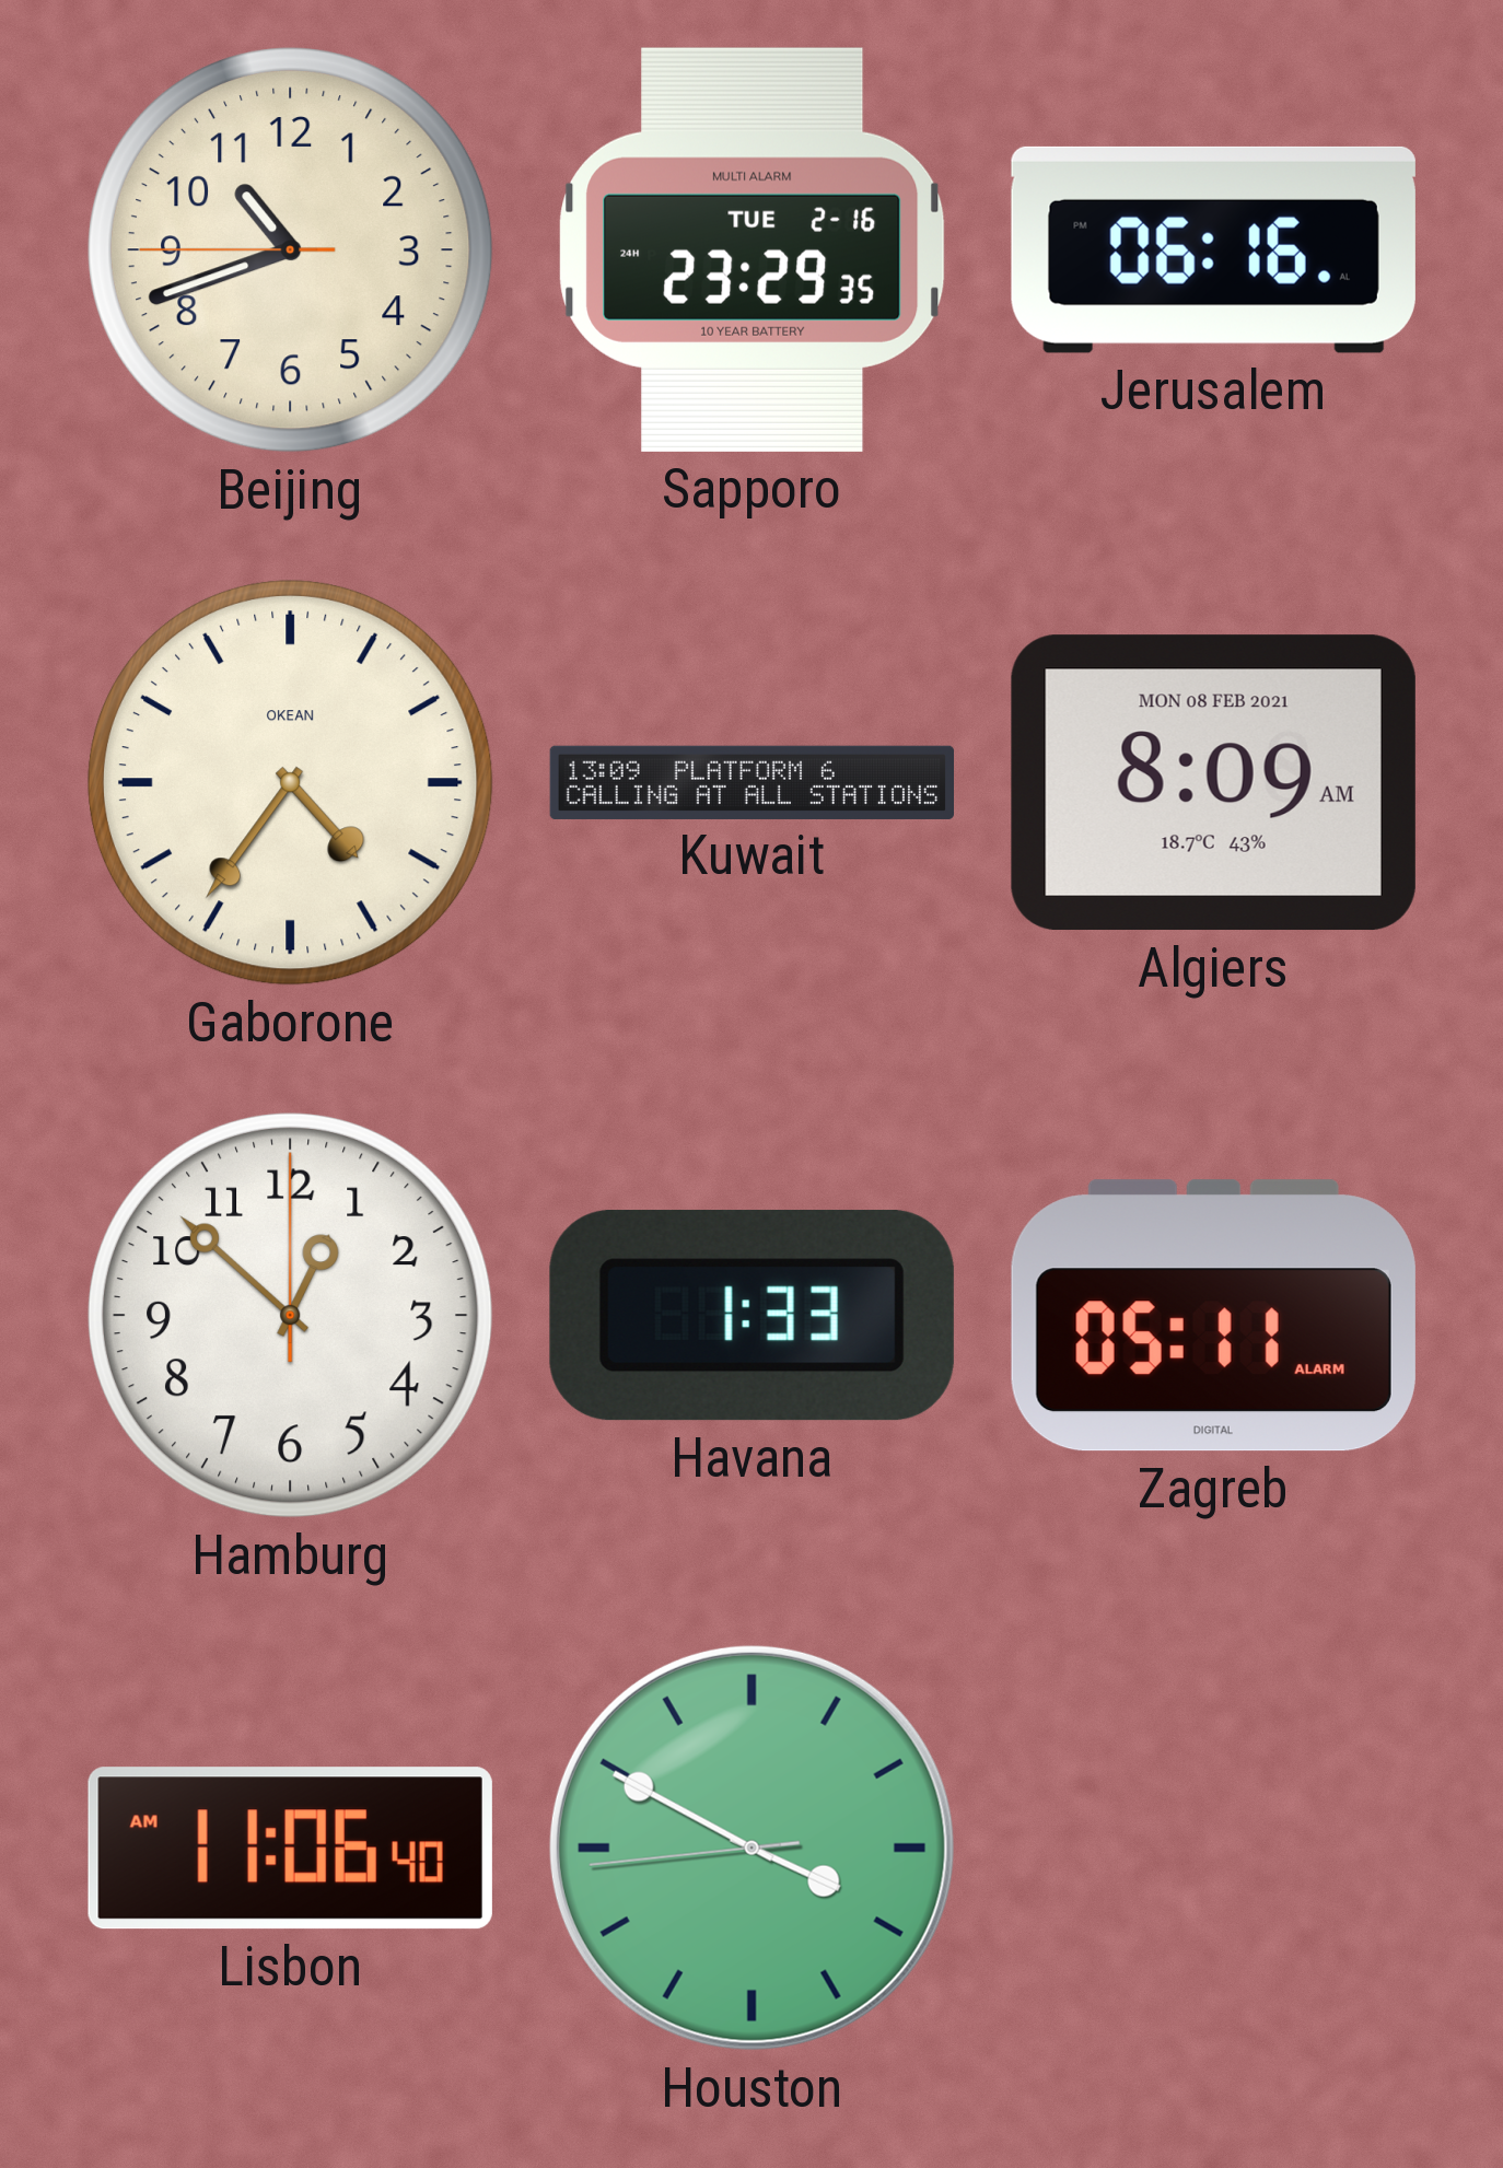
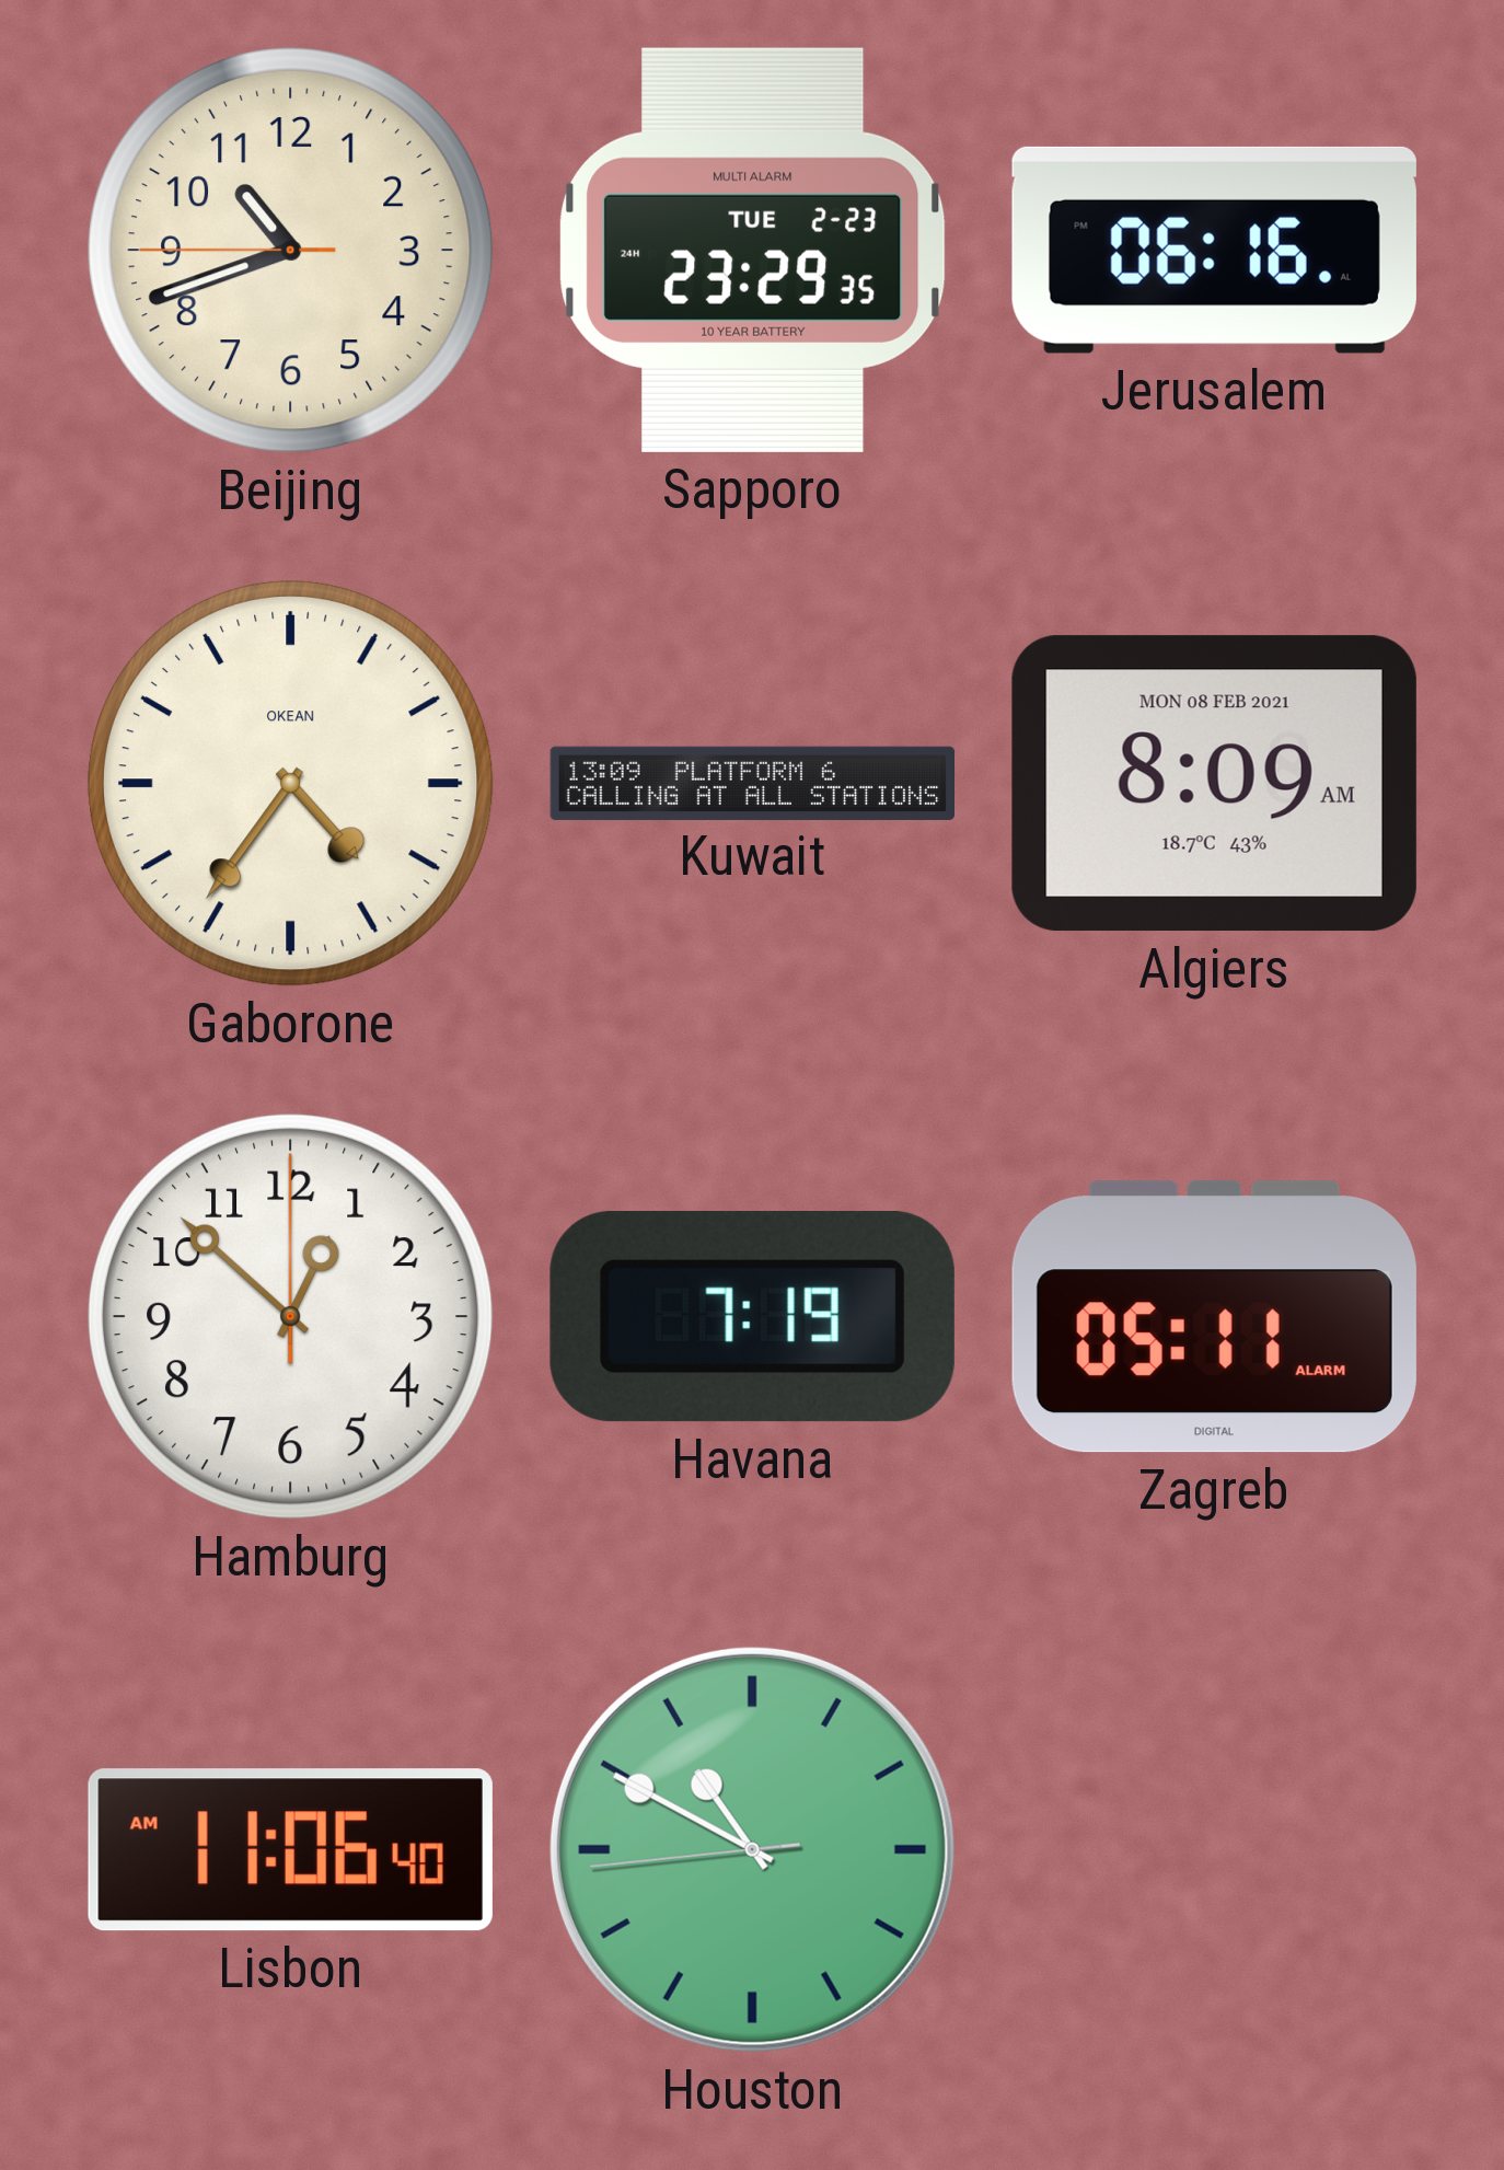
Sapporo date: TUE 2-16 -> TUE 2-23 (753, 250)
Havana: 1:33 -> 7:19 (752, 1317)
Houston: 3:49 -> 10:49 (752, 1849)
